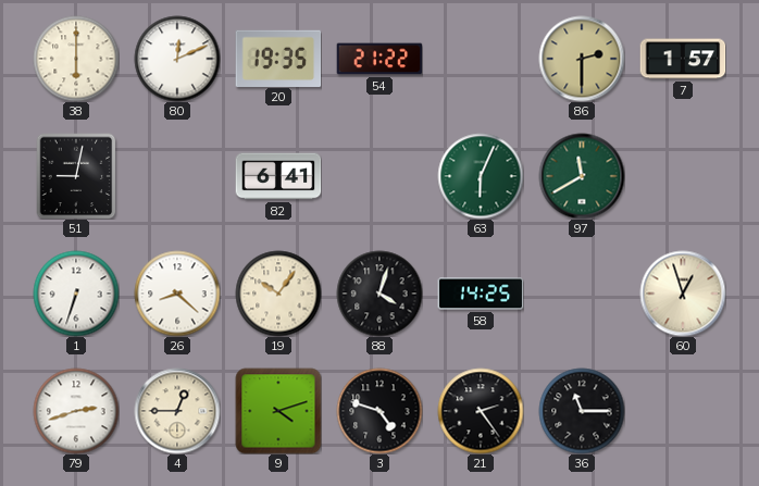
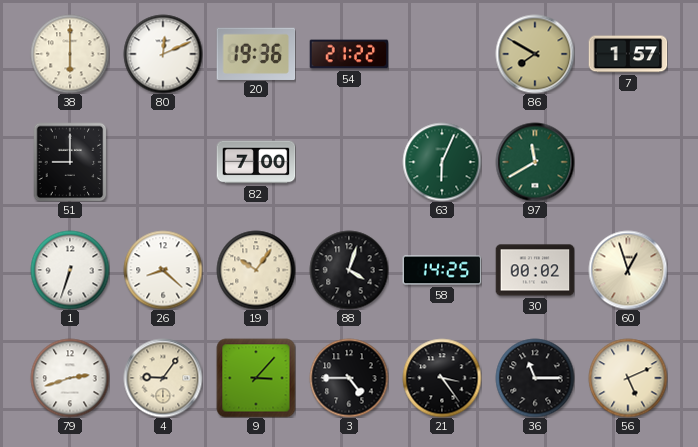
20: 19:35 -> 19:36 (256, 53)
86: 2:30 -> 7:50 (535, 54)
51: 9:02 -> 9:00 (70, 162)
82: 6:41 -> 7:00 (256, 162)
30: none -> 00:02 (535, 270)
4: 12:45 -> 9:06 (163, 378)
9: 4:12 -> 3:07 (256, 378)
3: 4:48 -> 4:45 (349, 378)
21: 2:24 -> 3:24 (442, 378)
56: none -> 5:11 (628, 378)
